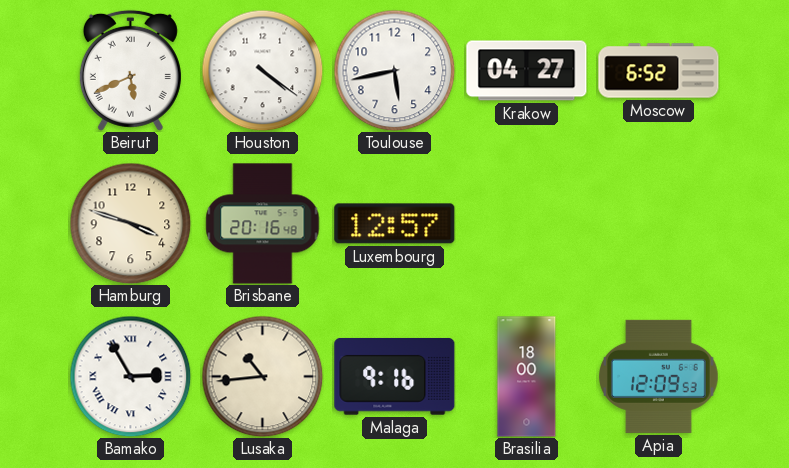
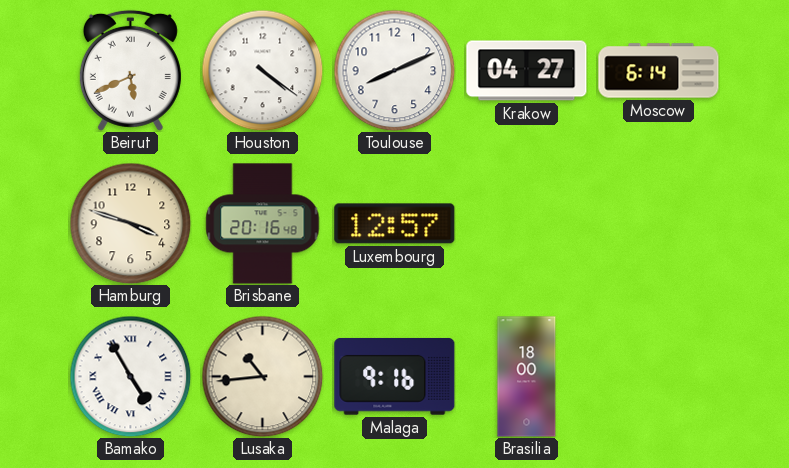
Toulouse: 5:43 -> 8:11 (394, 70)
Moscow: 6:52 -> 6:14 (659, 71)
Bamako: 2:55 -> 4:55 (130, 376)
Apia: 12:09 -> none (659, 376)
